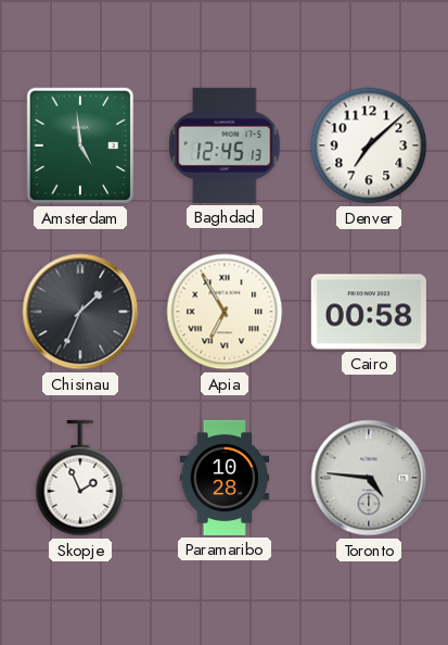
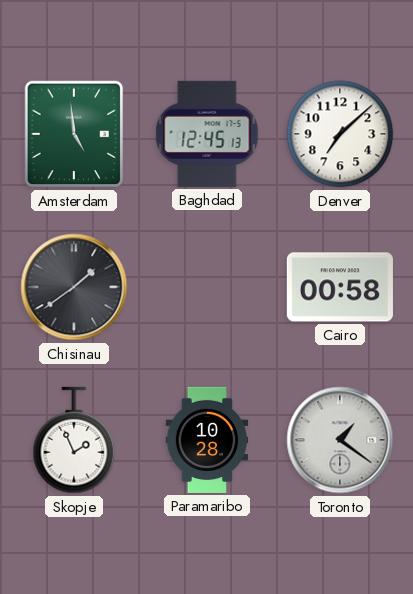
Chisinau: 1:34 -> 1:39 (74, 287)
Apia: 6:55 -> none (225, 312)
Toronto: 4:46 -> 1:21 (340, 440)
